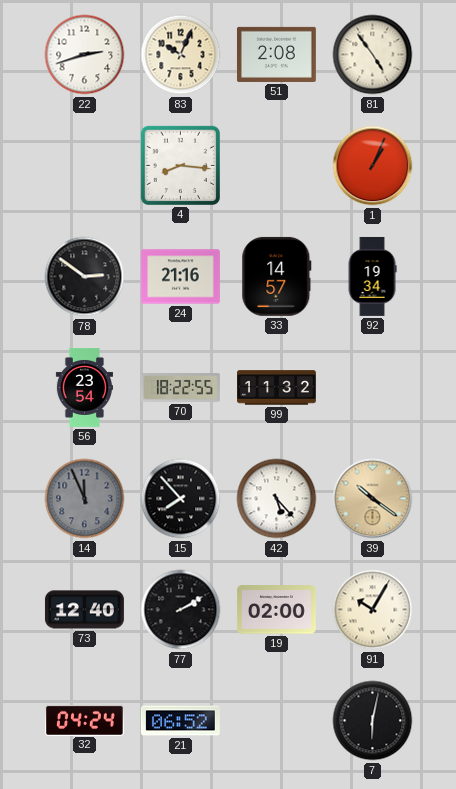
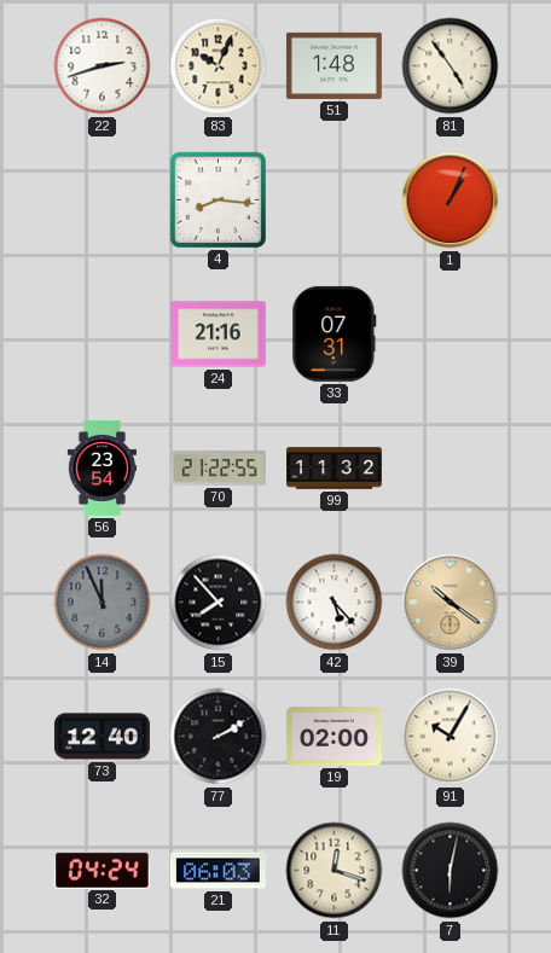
51: 2:08 -> 1:48 (333, 65)
78: 2:51 -> none (85, 277)
33: 14:57 -> 07:31 (335, 333)
92: 19:34 -> none (372, 276)
70: 18:22 -> 21:22 (217, 469)
21: 06:52 -> 06:03 (217, 871)
11: none -> 12:18 (335, 871)
